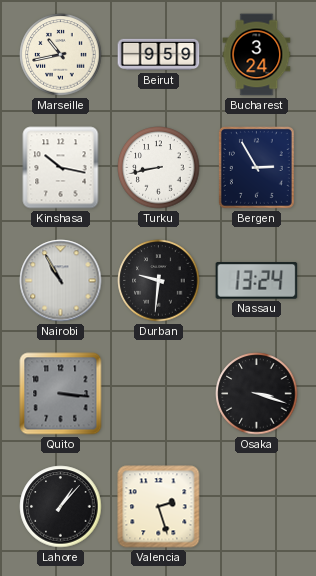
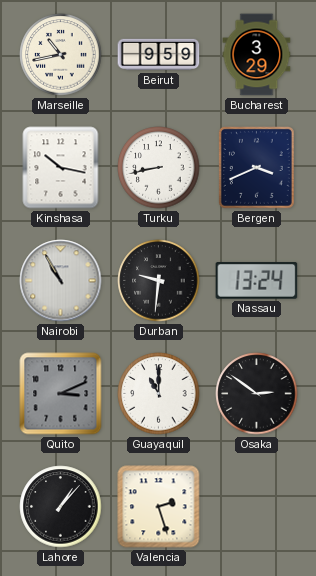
Bucharest: 3:24 -> 3:29 (257, 55)
Bergen: 2:55 -> 3:41 (256, 167)
Quito: 3:16 -> 3:11 (61, 394)
Guayaquil: none -> 11:00 (159, 394)
Osaka: 3:18 -> 2:51 (257, 394)
